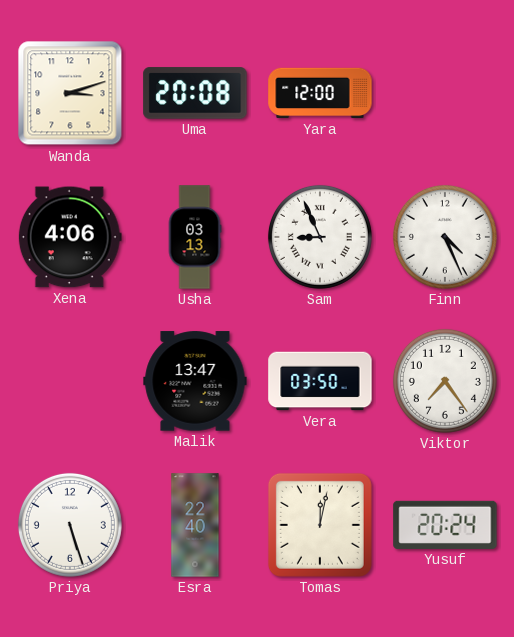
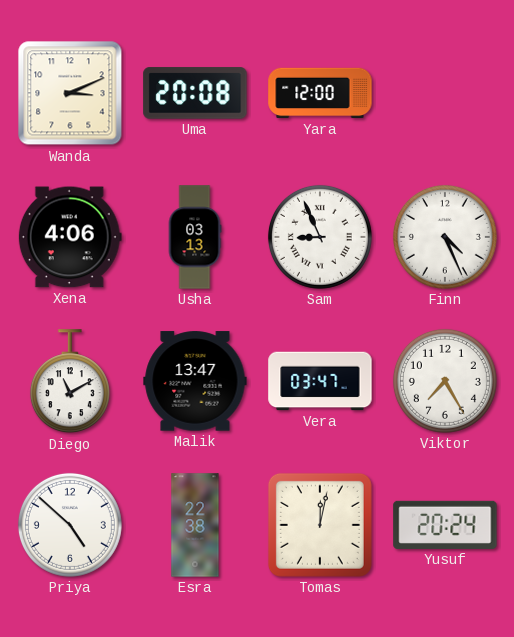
Wanda: 3:12 -> 3:11 (70, 93)
Diego: none -> 11:10 (70, 382)
Vera: 03:50 -> 03:47 (320, 381)
Viktor: 7:24 -> 7:25 (445, 381)
Priya: 5:27 -> 4:52 (70, 525)
Esra: 22:40 -> 22:38 (195, 525)
